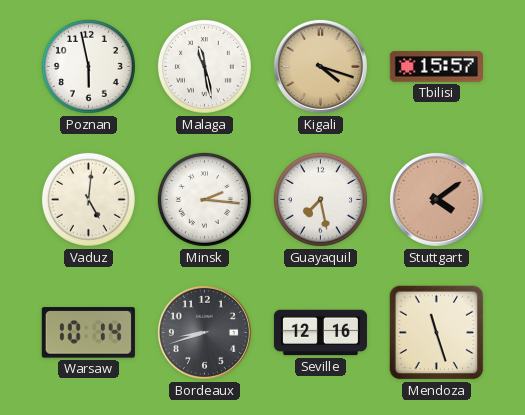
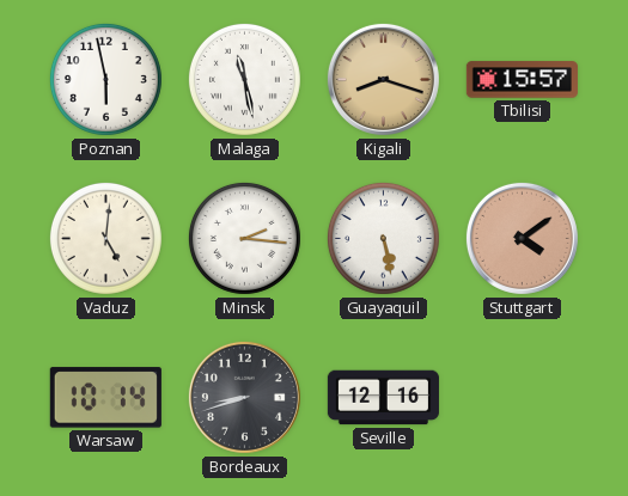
Kigali: 4:18 -> 8:18 (383, 79)
Guayaquil: 7:28 -> 5:28 (383, 238)
Mendoza: 11:27 -> none (437, 333)
